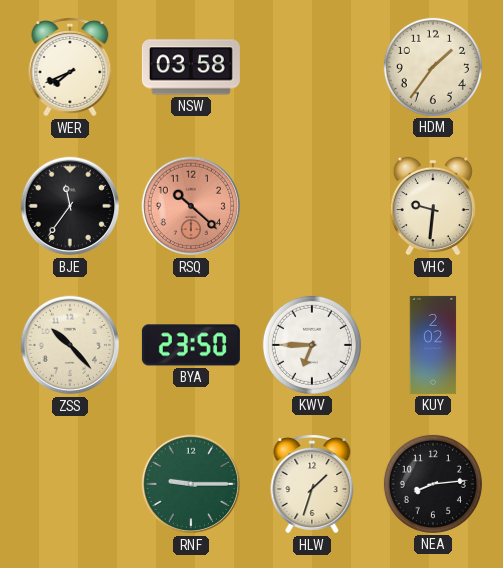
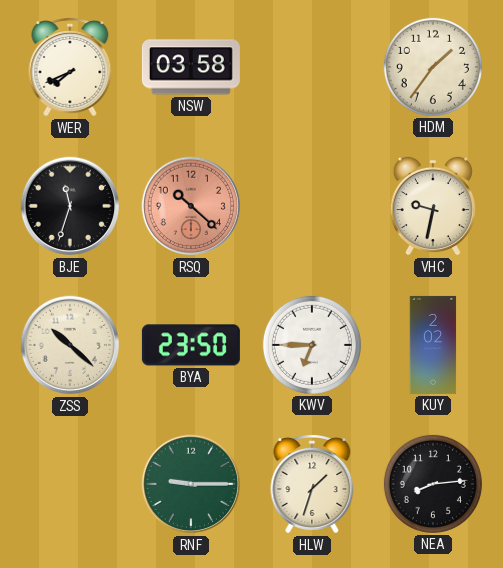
BJE: 11:36 -> 11:33 (70, 206)
VHC: 9:31 -> 9:32 (433, 206)
ZSS: 10:23 -> 10:22 (70, 345)
